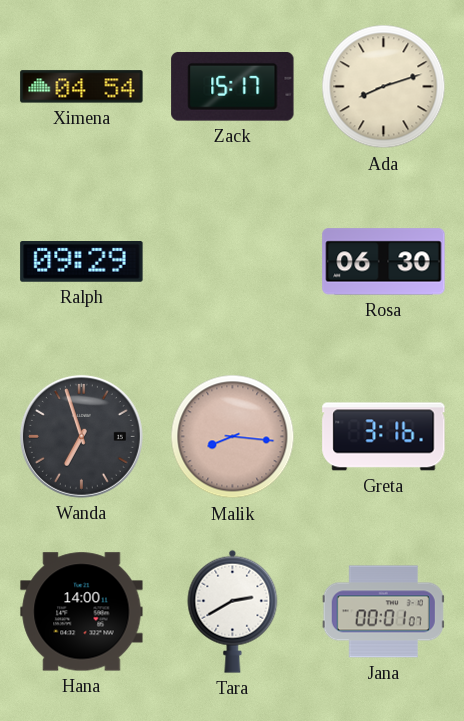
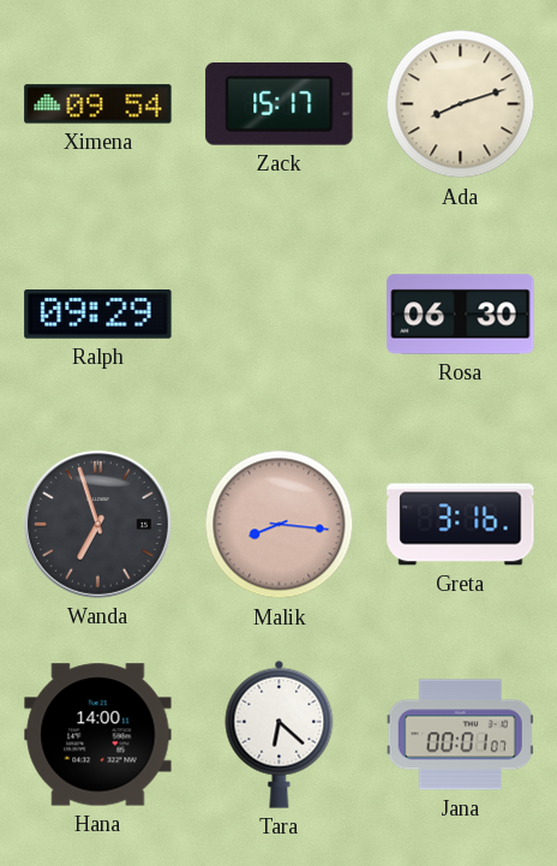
Ximena: 04:54 -> 09:54 (98, 104)
Tara: 2:40 -> 6:22 (280, 734)
